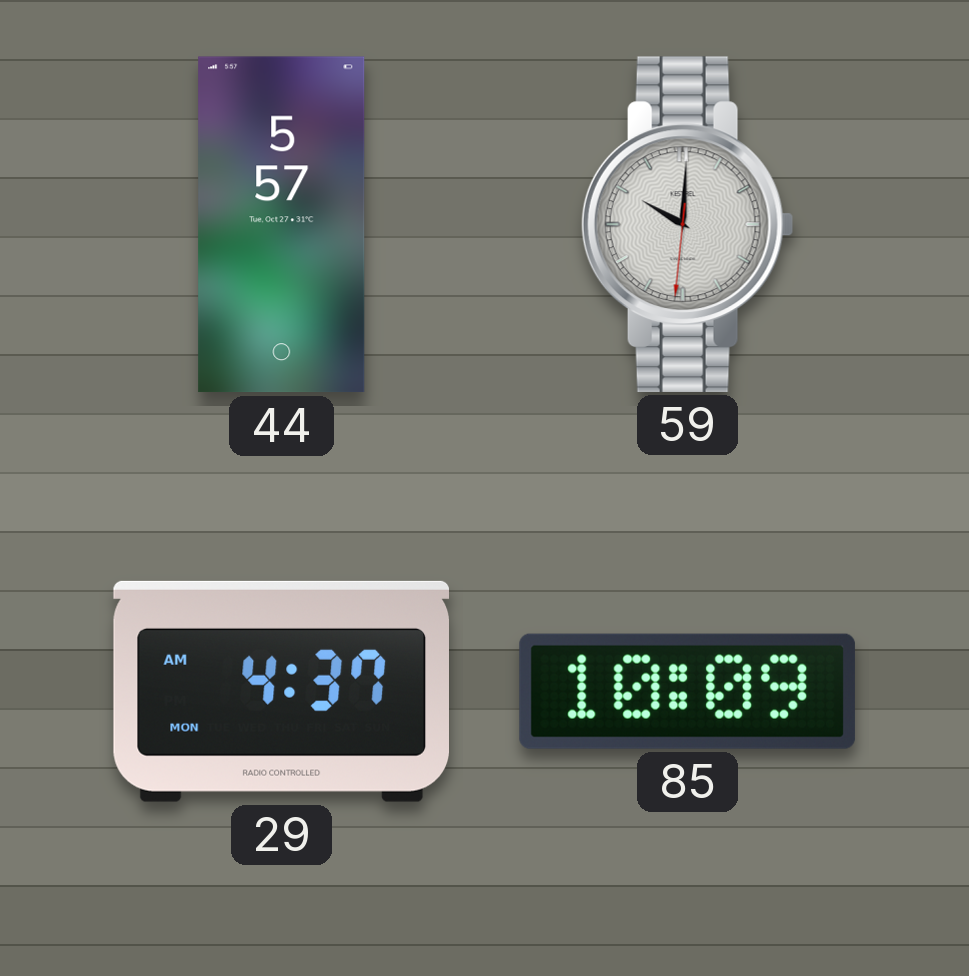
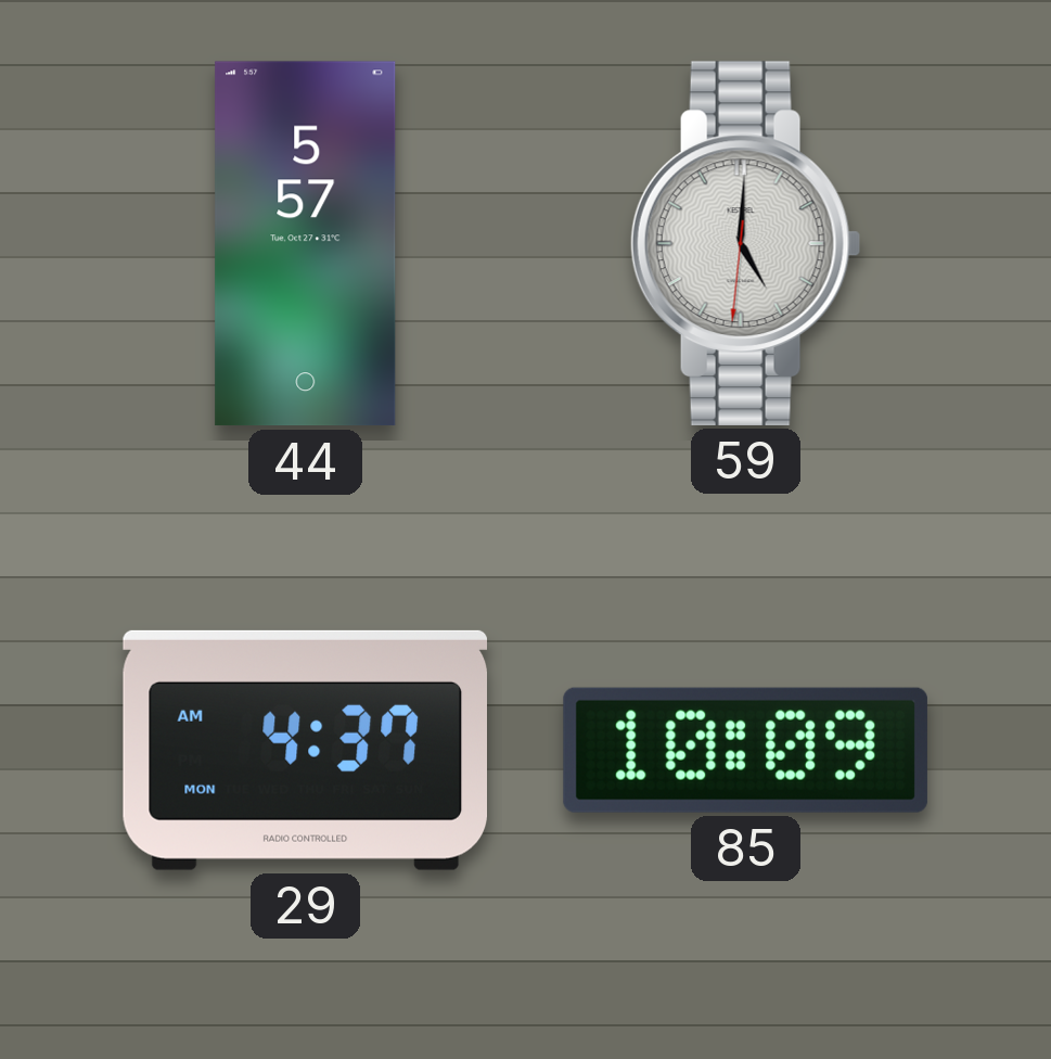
59: 10:00 -> 5:00 (745, 243)
